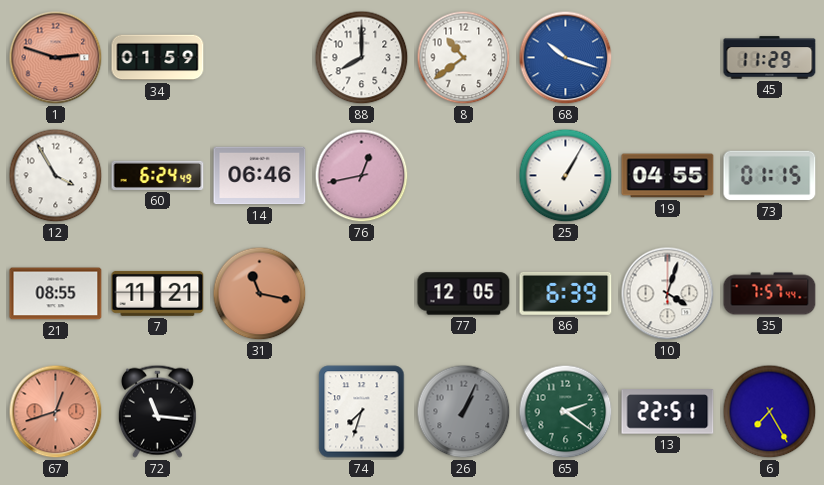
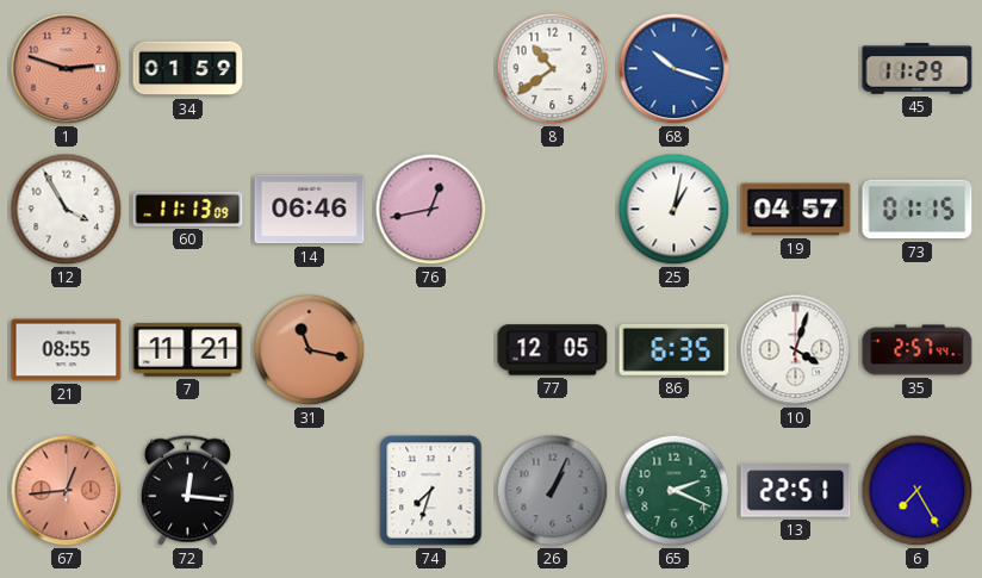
88: 8:00 -> none (362, 58)
60: 6:24 -> 11:13 (188, 209)
25: 1:05 -> 1:02 (675, 210)
19: 04:55 -> 04:57 (796, 210)
86: 6:39 -> 6:35 (675, 349)
35: 7:57 -> 2:57 (918, 350)
67: 12:42 -> 12:44 (67, 491)
72: 11:16 -> 12:16 (187, 490)
65: 2:21 -> 2:19 (675, 491)
